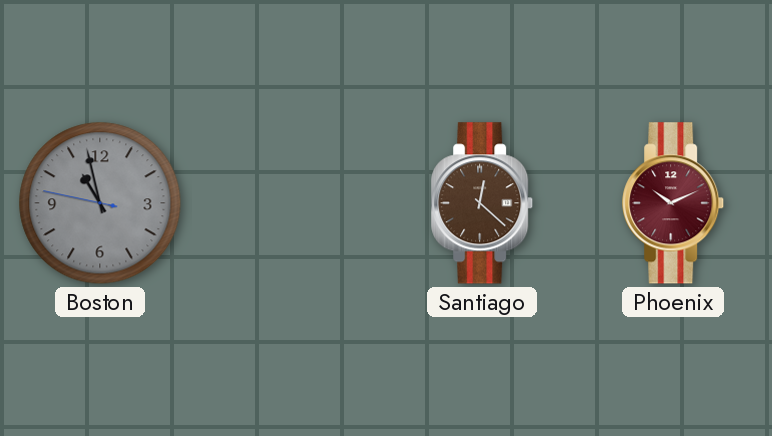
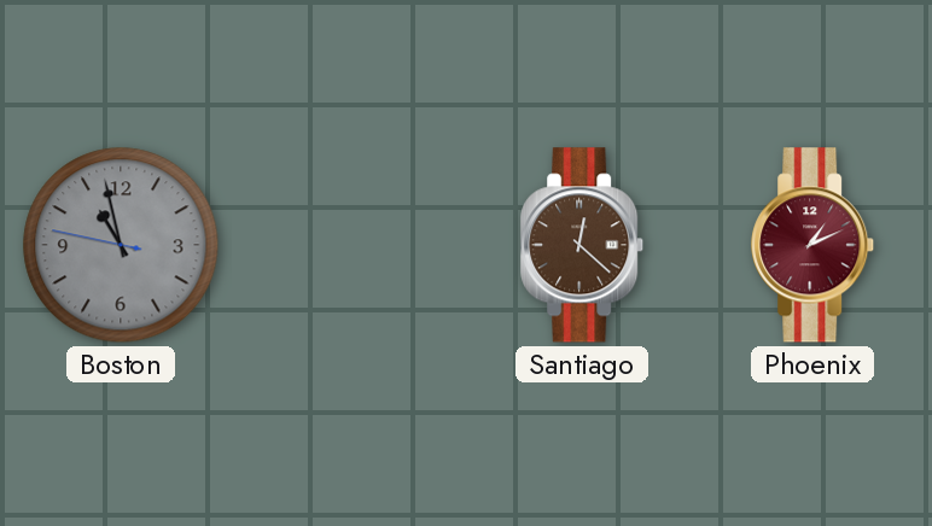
Phoenix: 10:11 -> 1:11 (814, 245)
